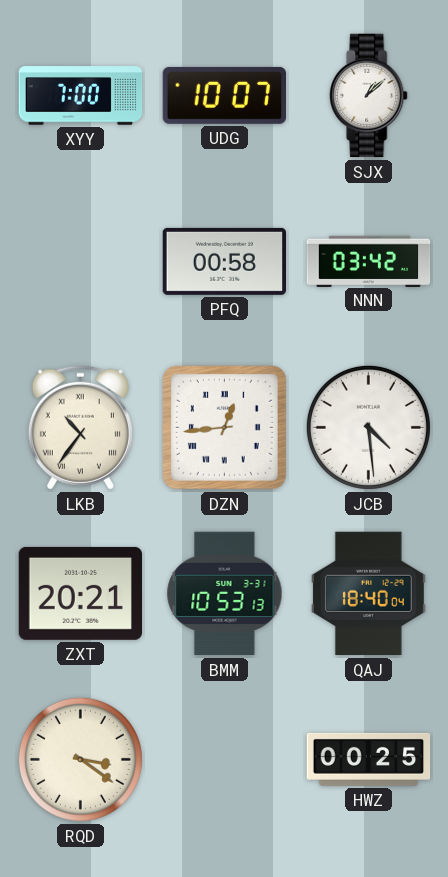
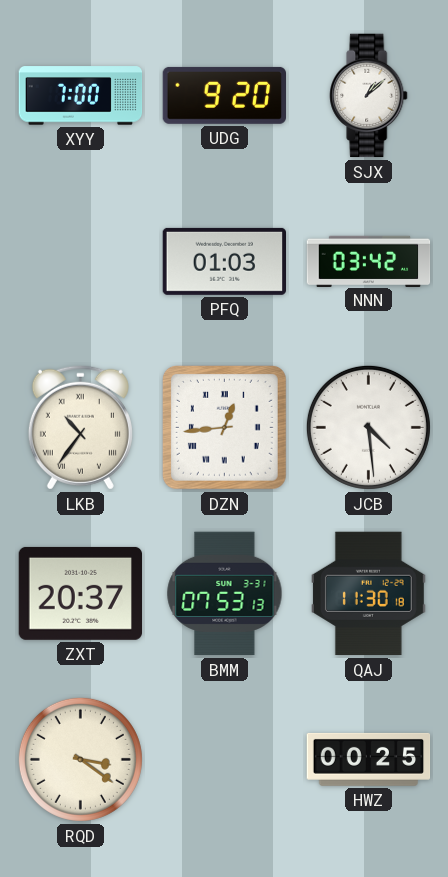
UDG: 10:07 -> 9:20 (224, 95)
PFQ: 00:58 -> 01:03 (224, 261)
ZXT: 20:21 -> 20:37 (80, 593)
BMM: 10:53 -> 07:53 (225, 594)
QAJ: 18:40 -> 11:30 (368, 594)
